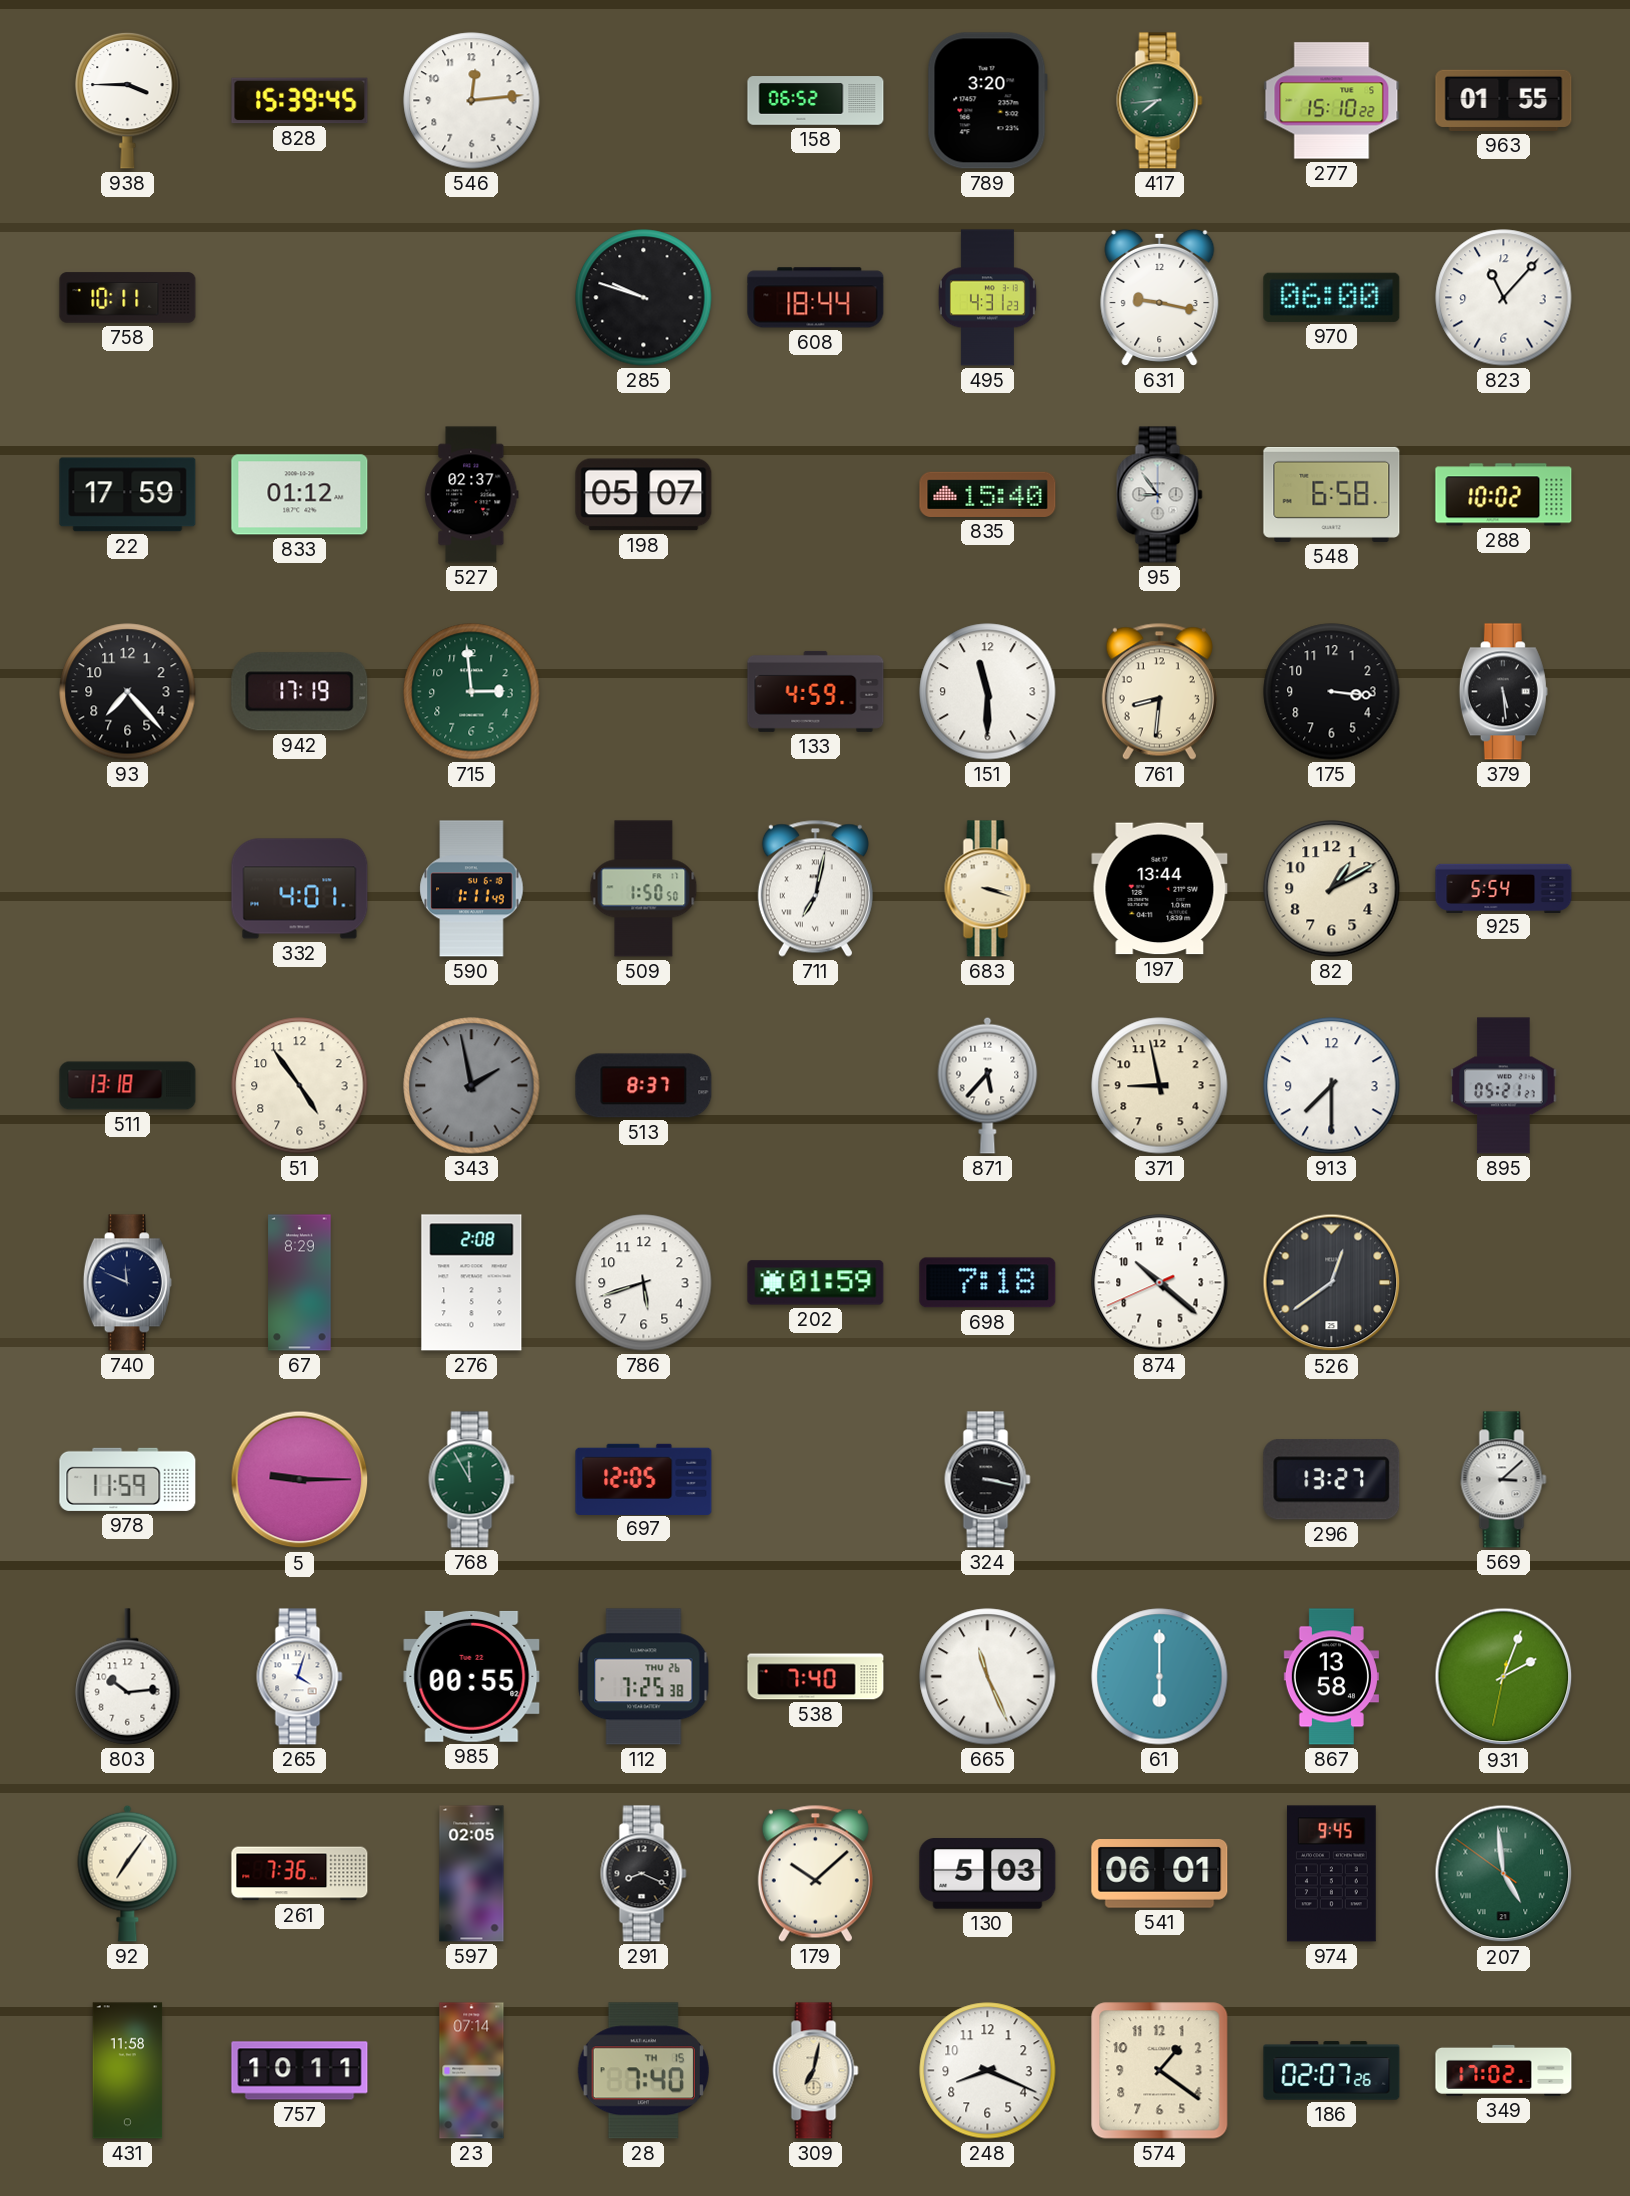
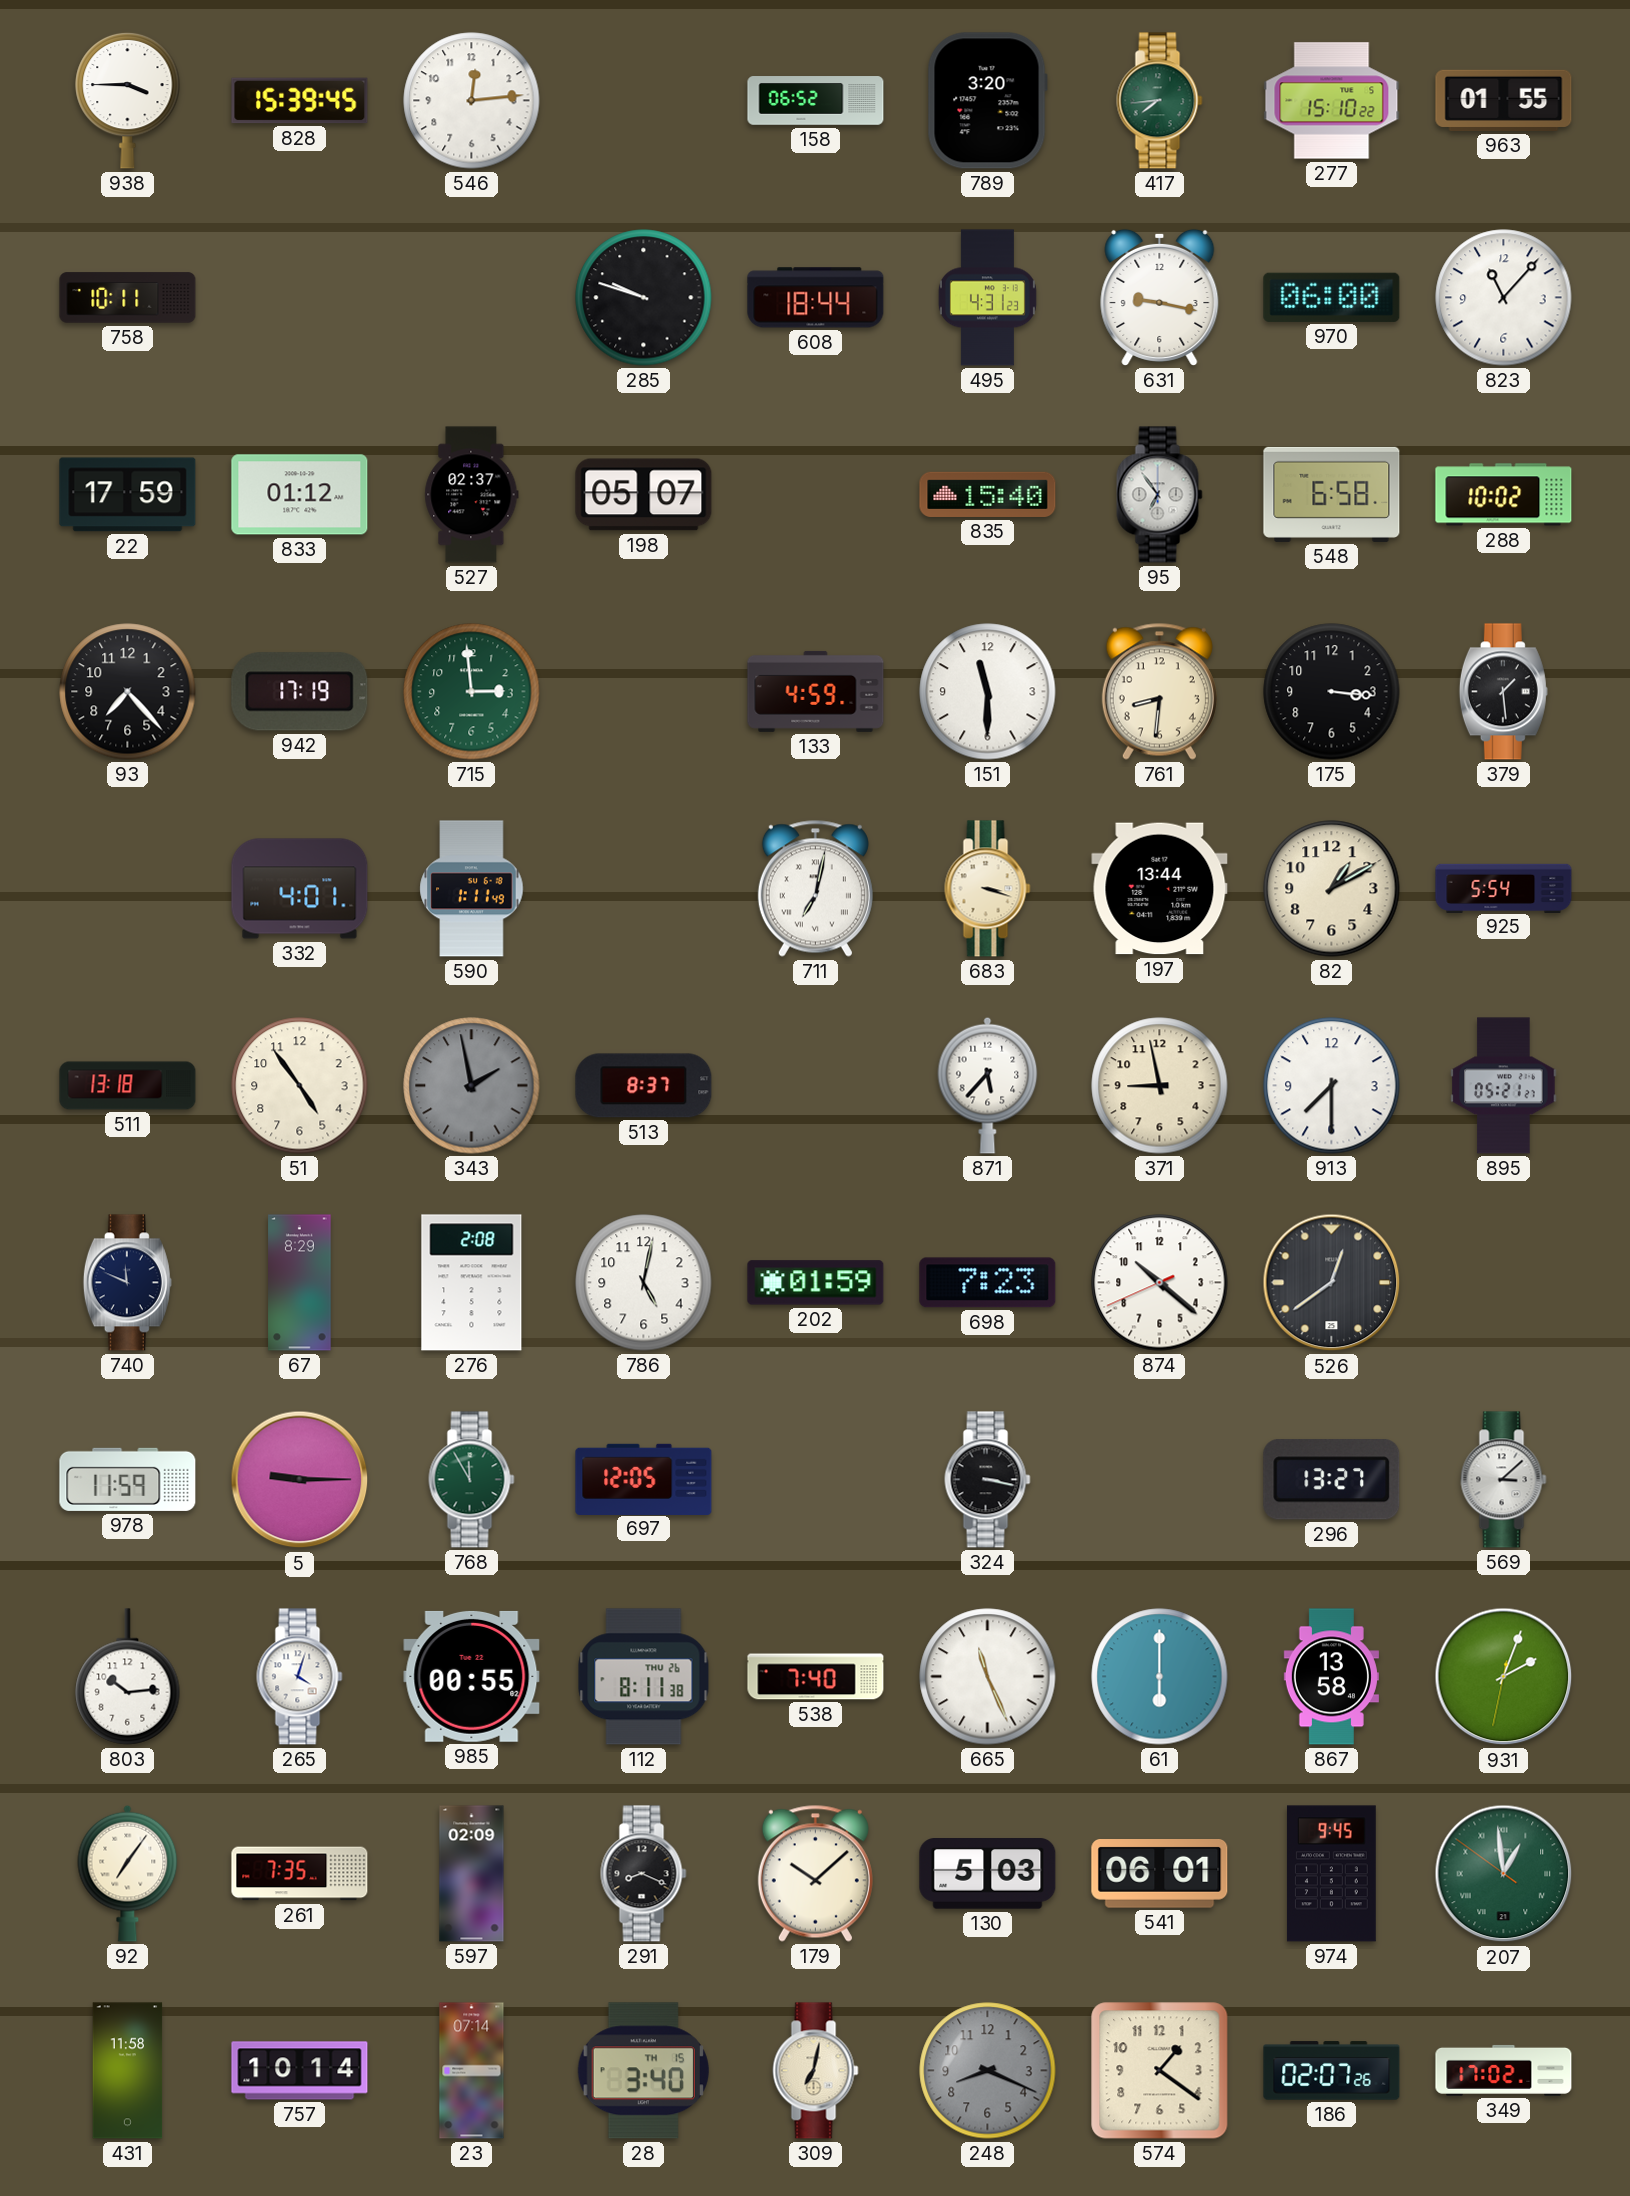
95: 8:54 -> 6:54 (1160, 495)
379: 5:29 -> 1:29 (1503, 692)
509: 1:50 -> none (644, 889)
786: 5:42 -> 5:02 (644, 1283)
698: 7:18 -> 7:23 (988, 1283)
112: 7:25 -> 8:11 (644, 1677)
261: 7:36 -> 7:35 (300, 1874)
597: 02:05 -> 02:09 (472, 1874)
207: 4:58 -> 12:58 (1504, 1874)
757: 10:11 -> 10:14 (300, 2071)
28: 7:40 -> 3:40 (643, 2071)
248 dial: white -> grey (988, 2071)
